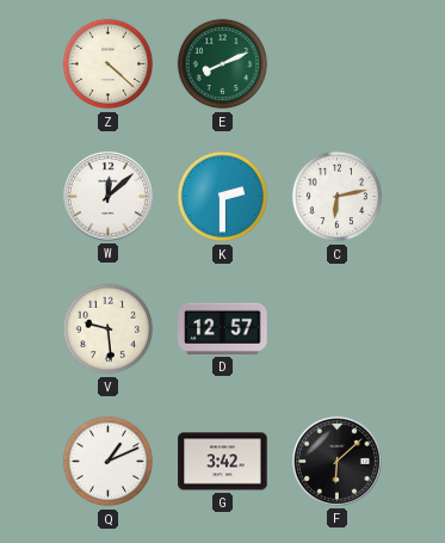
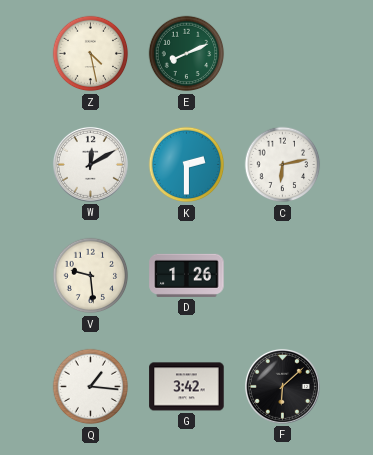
Z: 4:22 -> 4:28 (91, 54)
W: 12:08 -> 12:10 (90, 164)
D: 12:57 -> 1:26 (187, 275)
Q: 1:11 -> 1:16 (91, 387)
